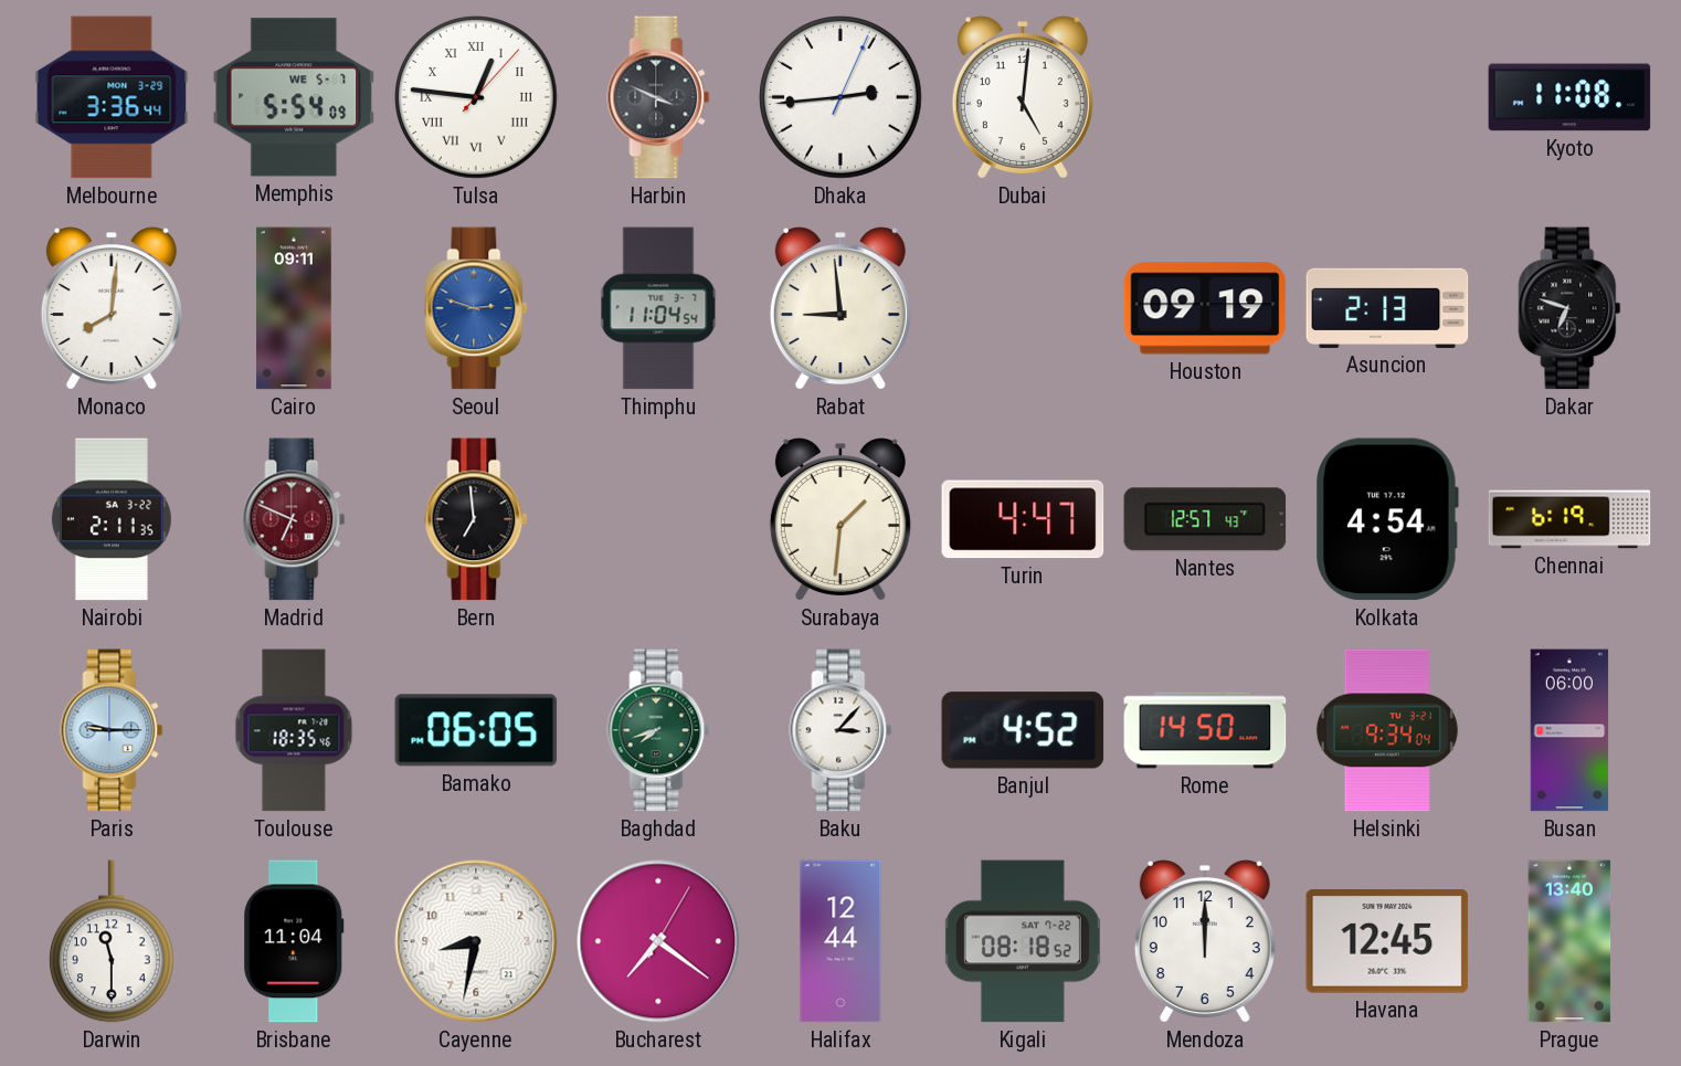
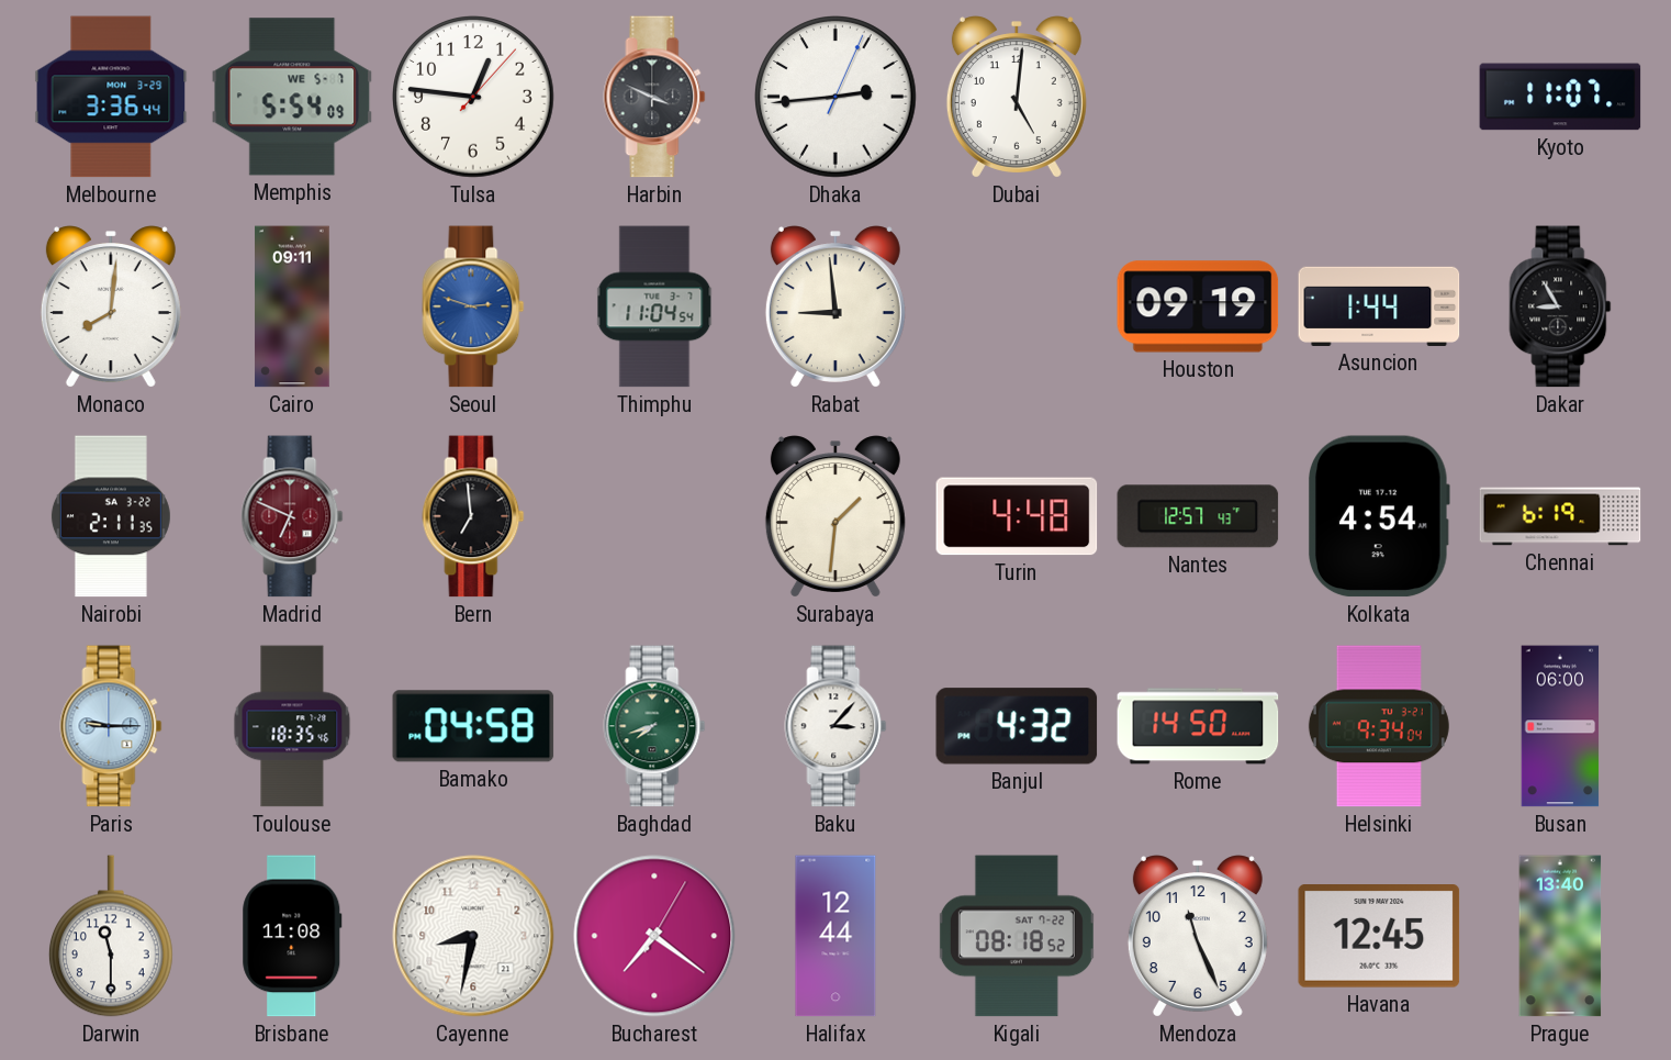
Tulsa numerals: Roman -> Arabic (473, 97)
Kyoto: 11:08 -> 11:07 (1560, 97)
Asuncion: 2:13 -> 1:44 (1379, 306)
Dakar: 6:48 -> 8:55 (1560, 306)
Turin: 4:47 -> 4:48 (1017, 516)
Bamako: 06:05 -> 04:58 (473, 726)
Banjul: 4:52 -> 4:32 (1017, 726)
Brisbane: 11:04 -> 11:08 (292, 936)
Mendoza: 12:00 -> 11:26 (1198, 936)
